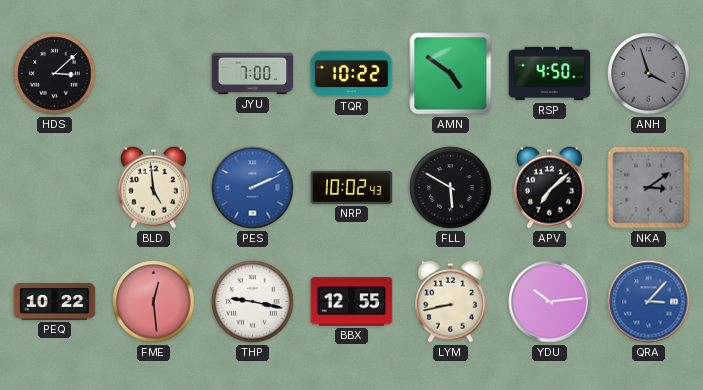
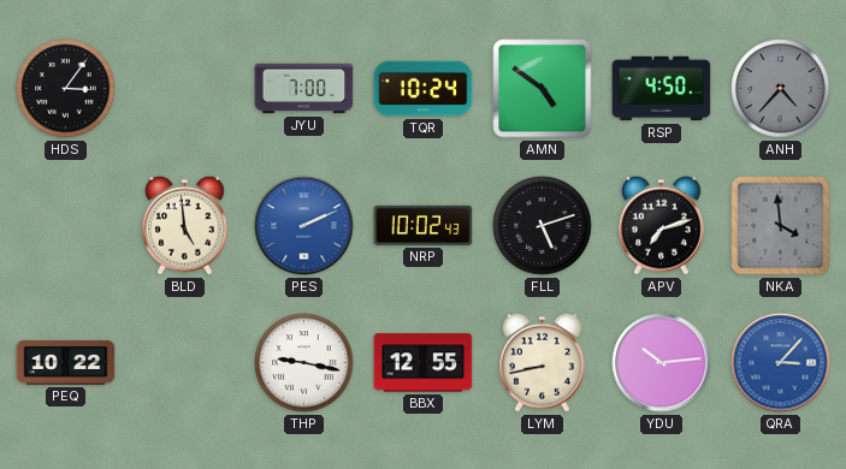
HDS: 3:08 -> 3:06 (66, 89)
TQR: 10:22 -> 10:24 (424, 89)
ANH: 3:57 -> 4:37 (781, 89)
FLL: 5:50 -> 5:12 (543, 226)
APV: 7:08 -> 7:12 (662, 225)
NKA: 3:09 -> 3:59 (781, 226)
FME: 12:29 -> none (154, 302)
